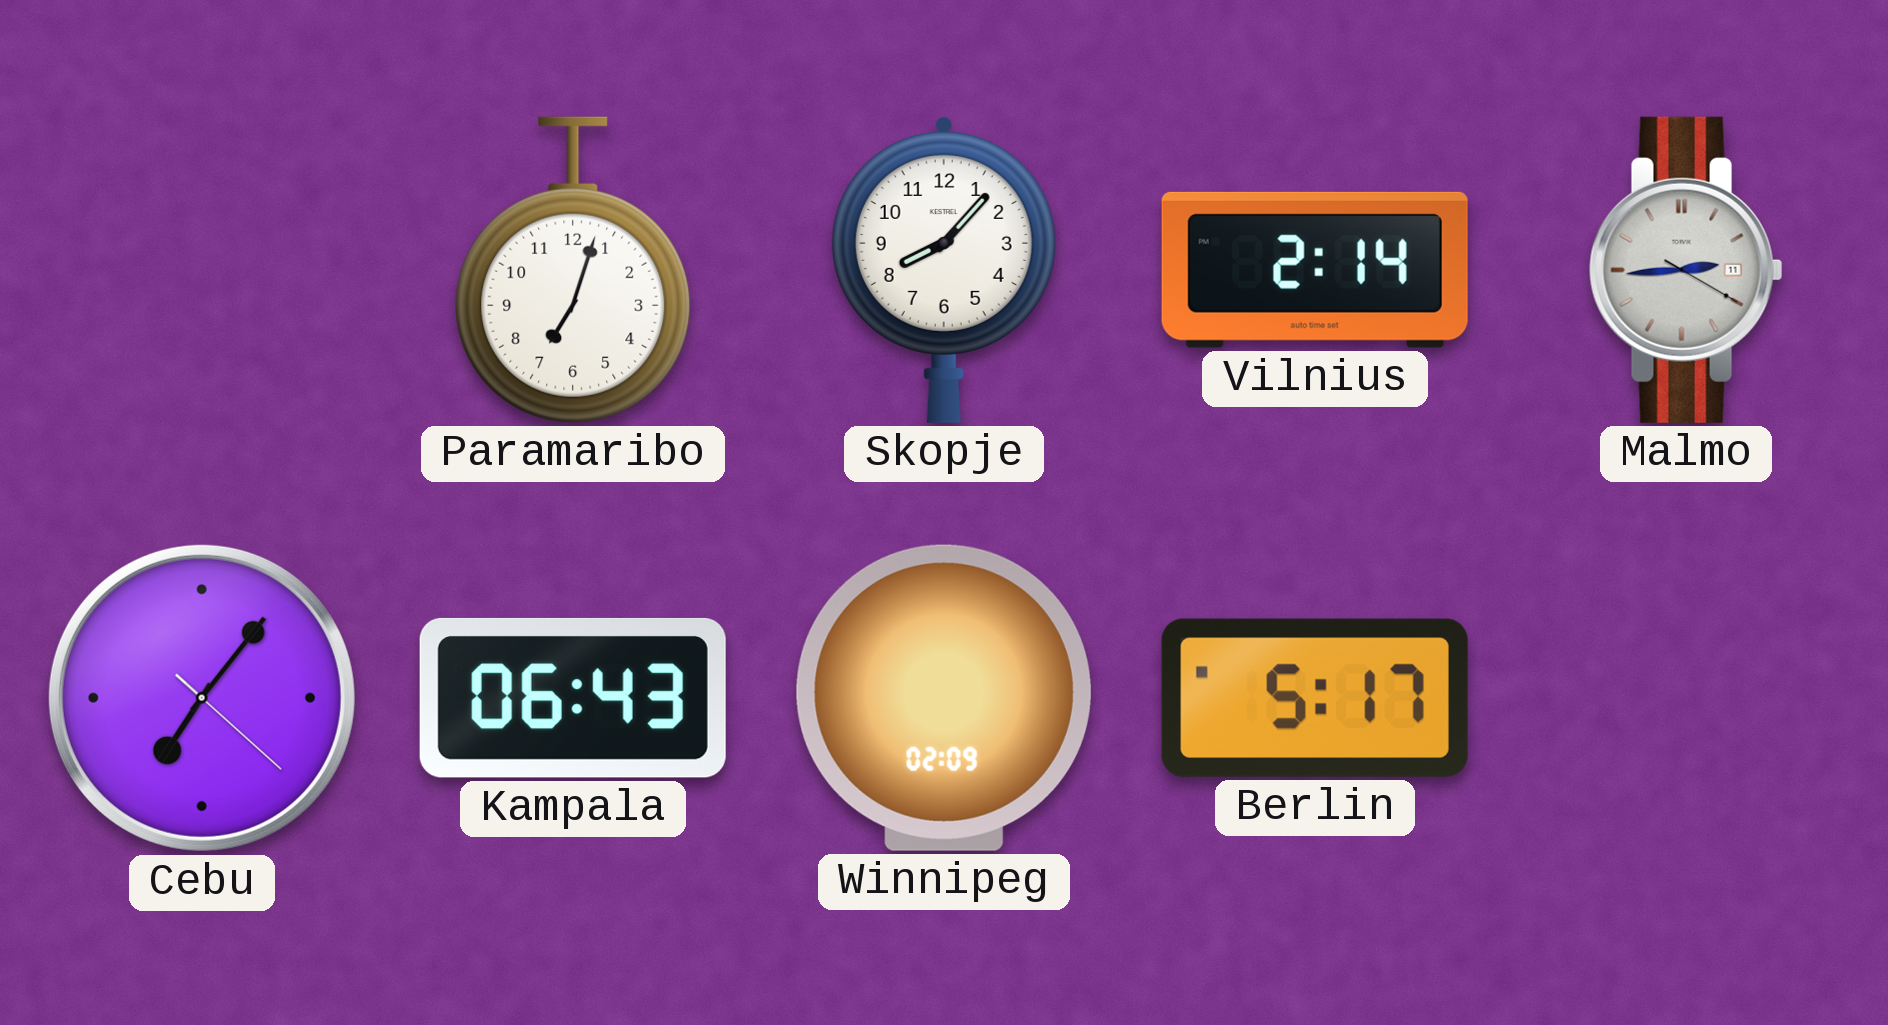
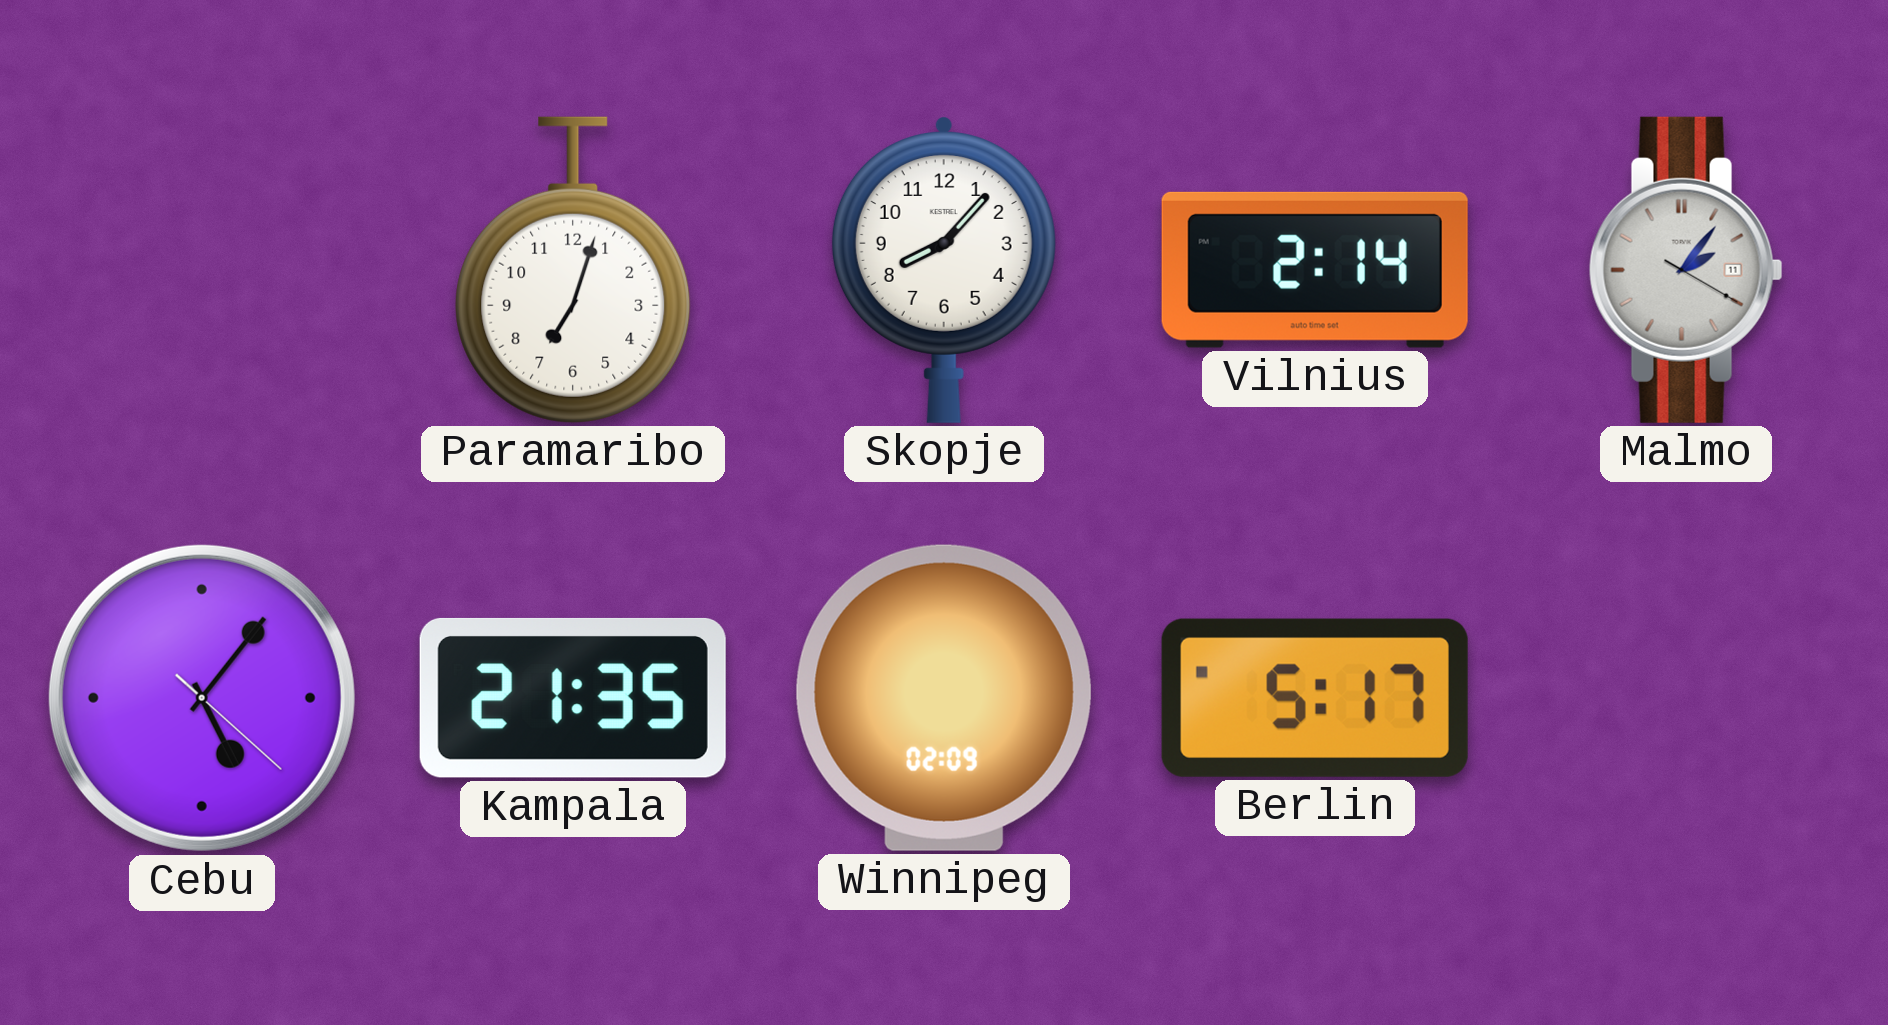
Malmo: 2:44 -> 2:06 (1686, 270)
Cebu: 7:06 -> 5:06 (202, 698)
Kampala: 06:43 -> 21:35 (573, 698)
